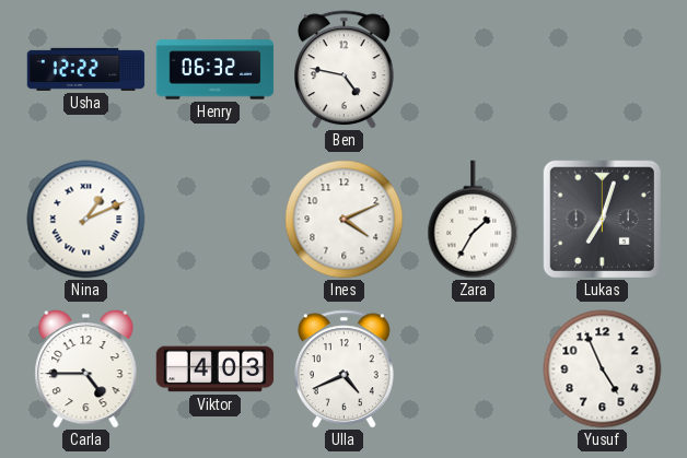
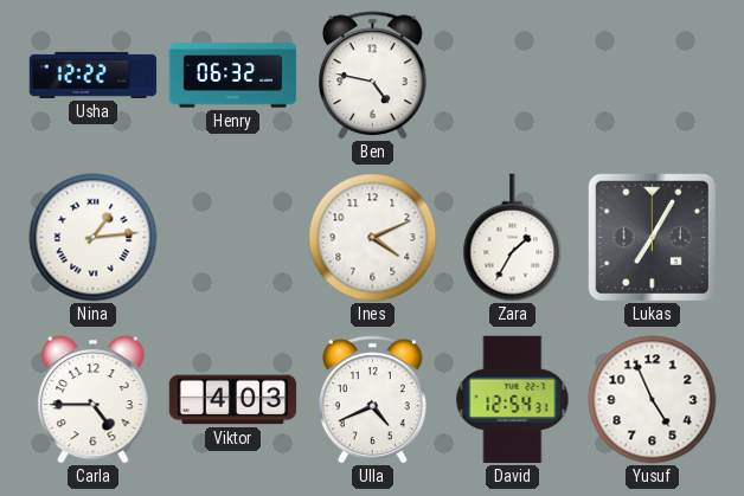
Nina: 1:11 -> 1:14 (94, 238)
Lukas: 7:03 -> 7:05 (652, 237)
David: none -> 12:54 (513, 400)
